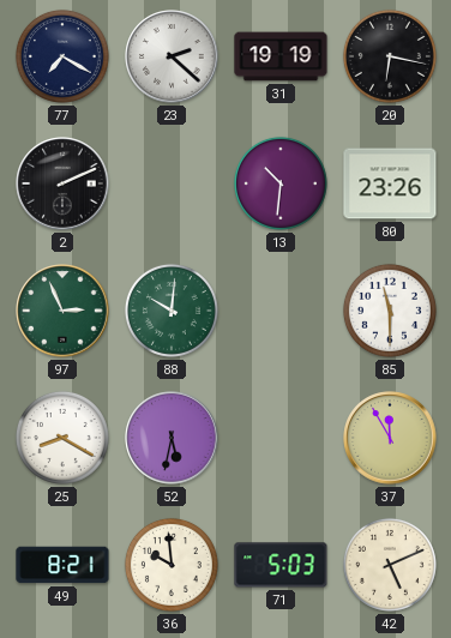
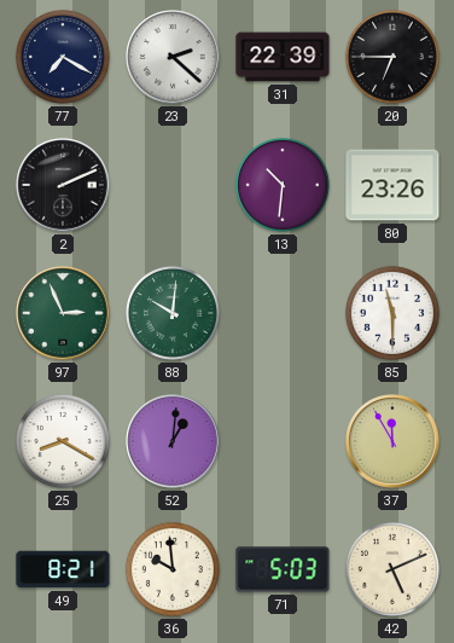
31: 19:19 -> 22:39 (283, 57)
20: 6:17 -> 6:45 (392, 57)
52: 5:32 -> 1:01 (173, 441)
